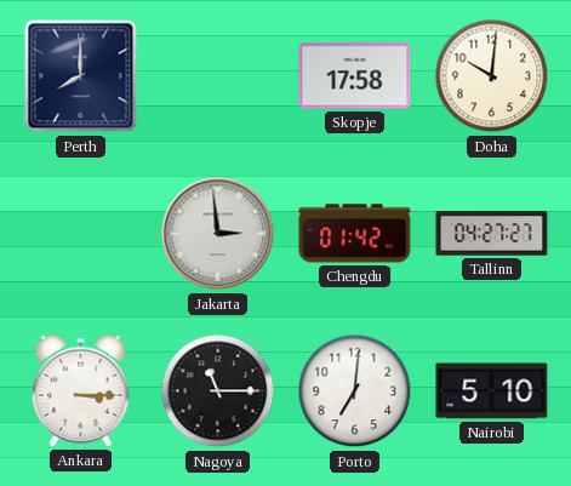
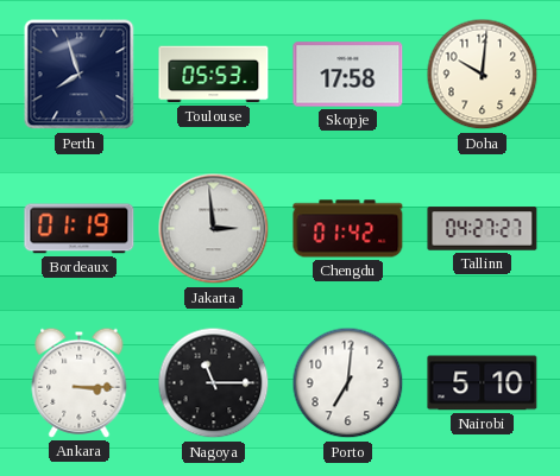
Perth: 8:00 -> 7:57 (80, 75)
Toulouse: none -> 05:53 (214, 75)
Bordeaux: none -> 01:19 (80, 229)
